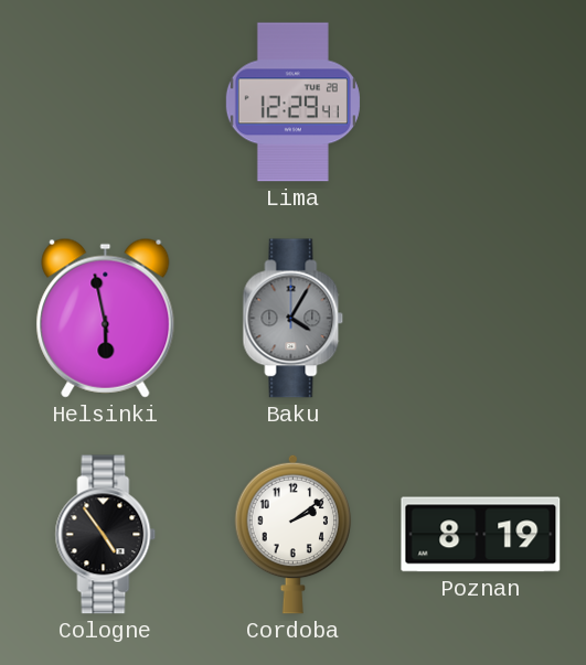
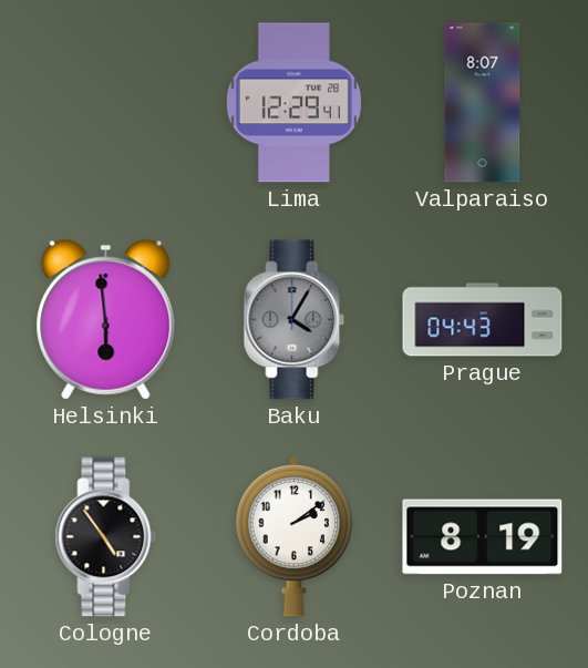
Valparaiso: none -> 8:07 (483, 103)
Helsinki: 5:58 -> 5:59 (106, 319)
Prague: none -> 04:43 (483, 320)
